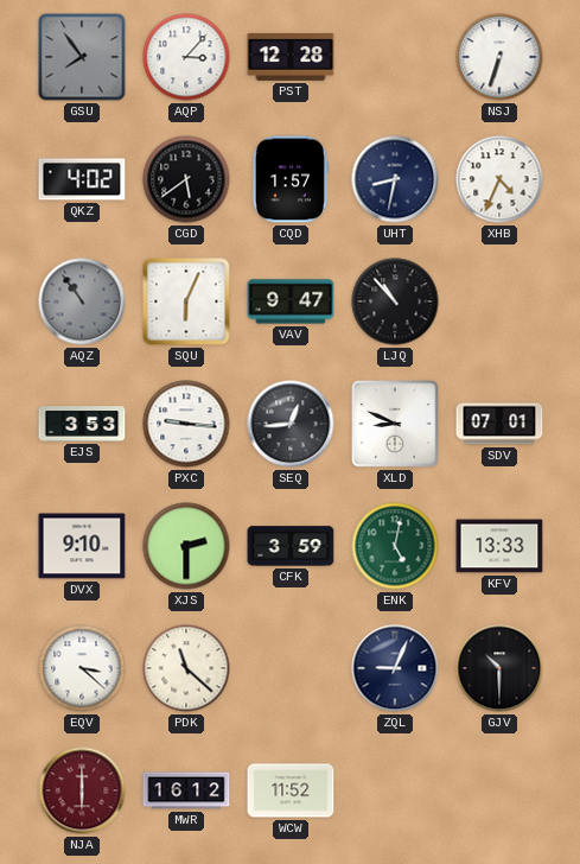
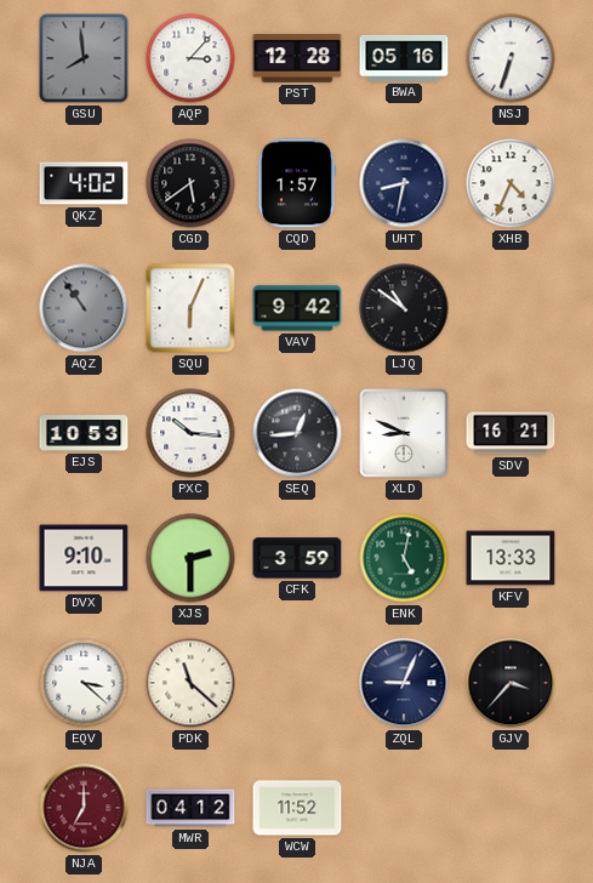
GSU: 7:54 -> 7:59 (84, 58)
BWA: none -> 05:16 (404, 58)
VAV: 9:47 -> 9:42 (297, 308)
LJQ: 10:53 -> 10:51 (404, 308)
EJS: 3:53 -> 10:53 (84, 433)
PXC: 9:16 -> 10:16 (190, 433)
SDV: 07:01 -> 16:21 (511, 433)
GJV: 10:30 -> 3:37 (511, 683)
NJA: 6:00 -> 7:00 (84, 808)
MWR: 16:12 -> 04:12 (190, 808)
